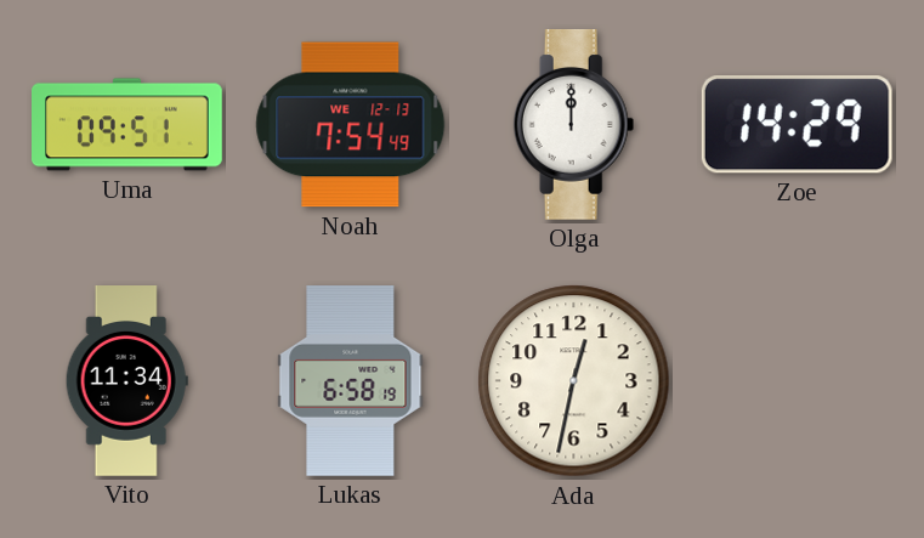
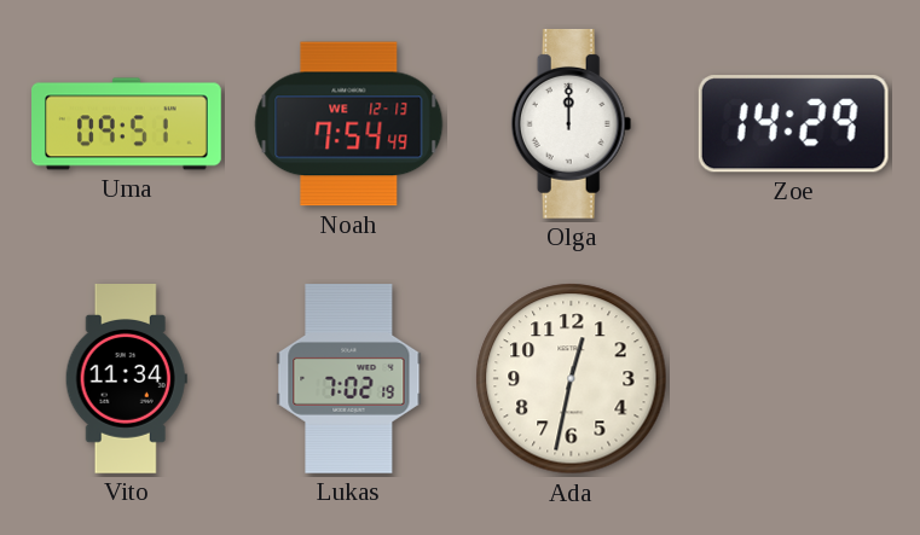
Lukas: 6:58 -> 7:02 (349, 379)
